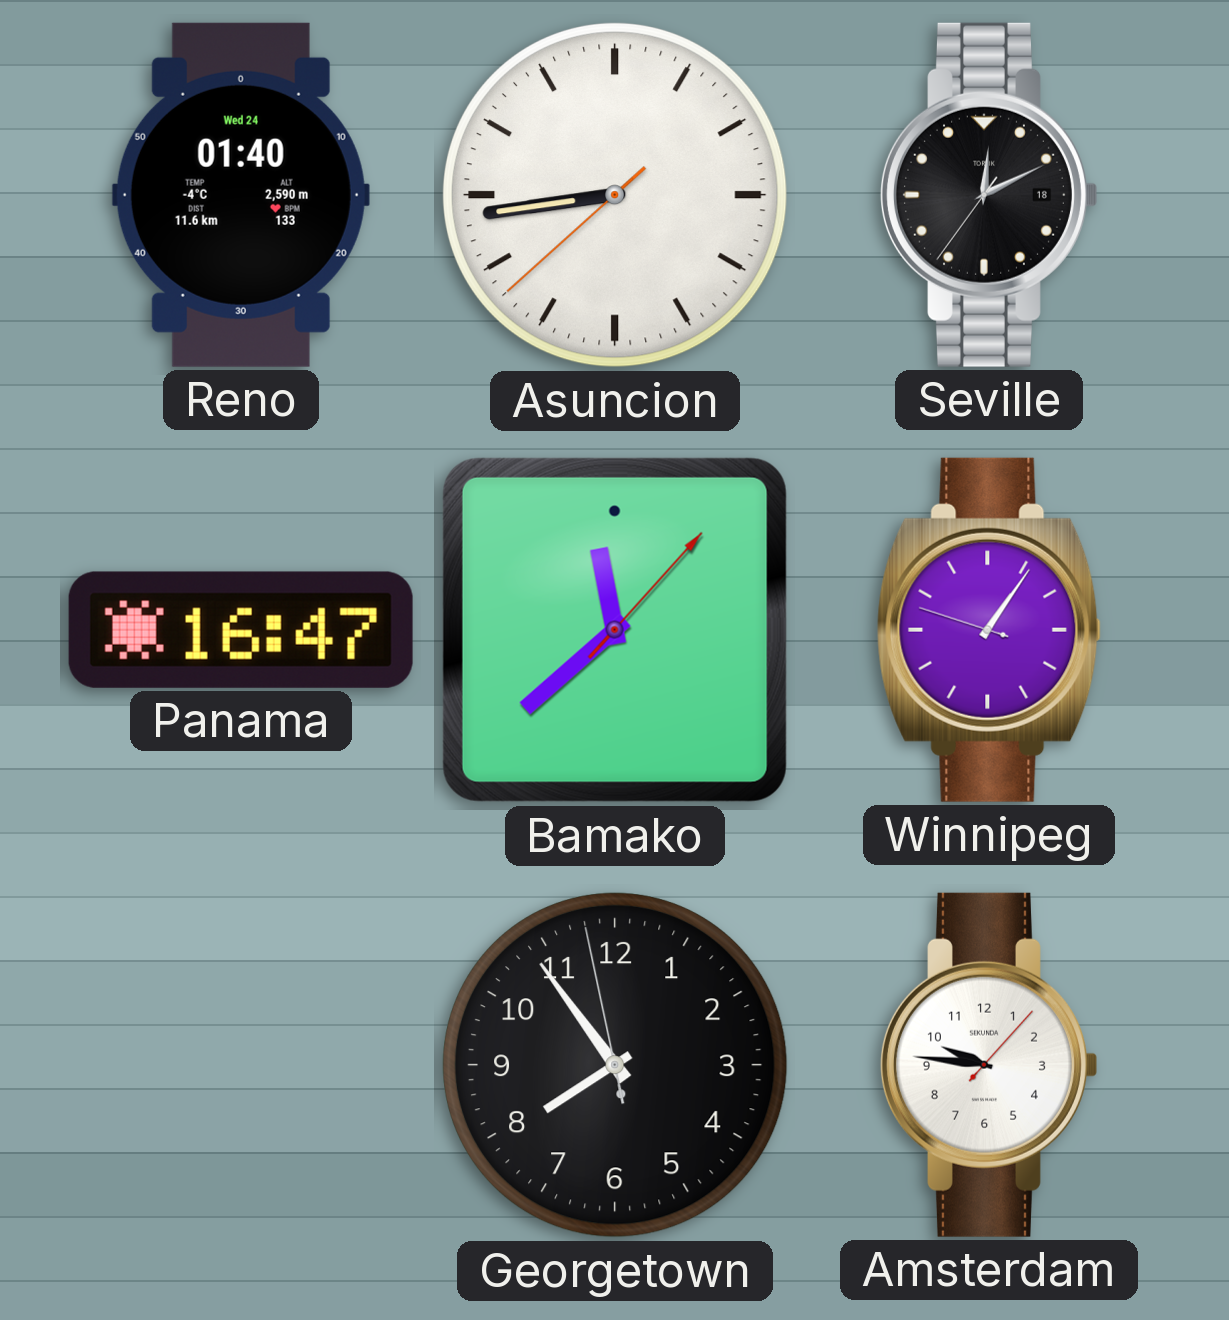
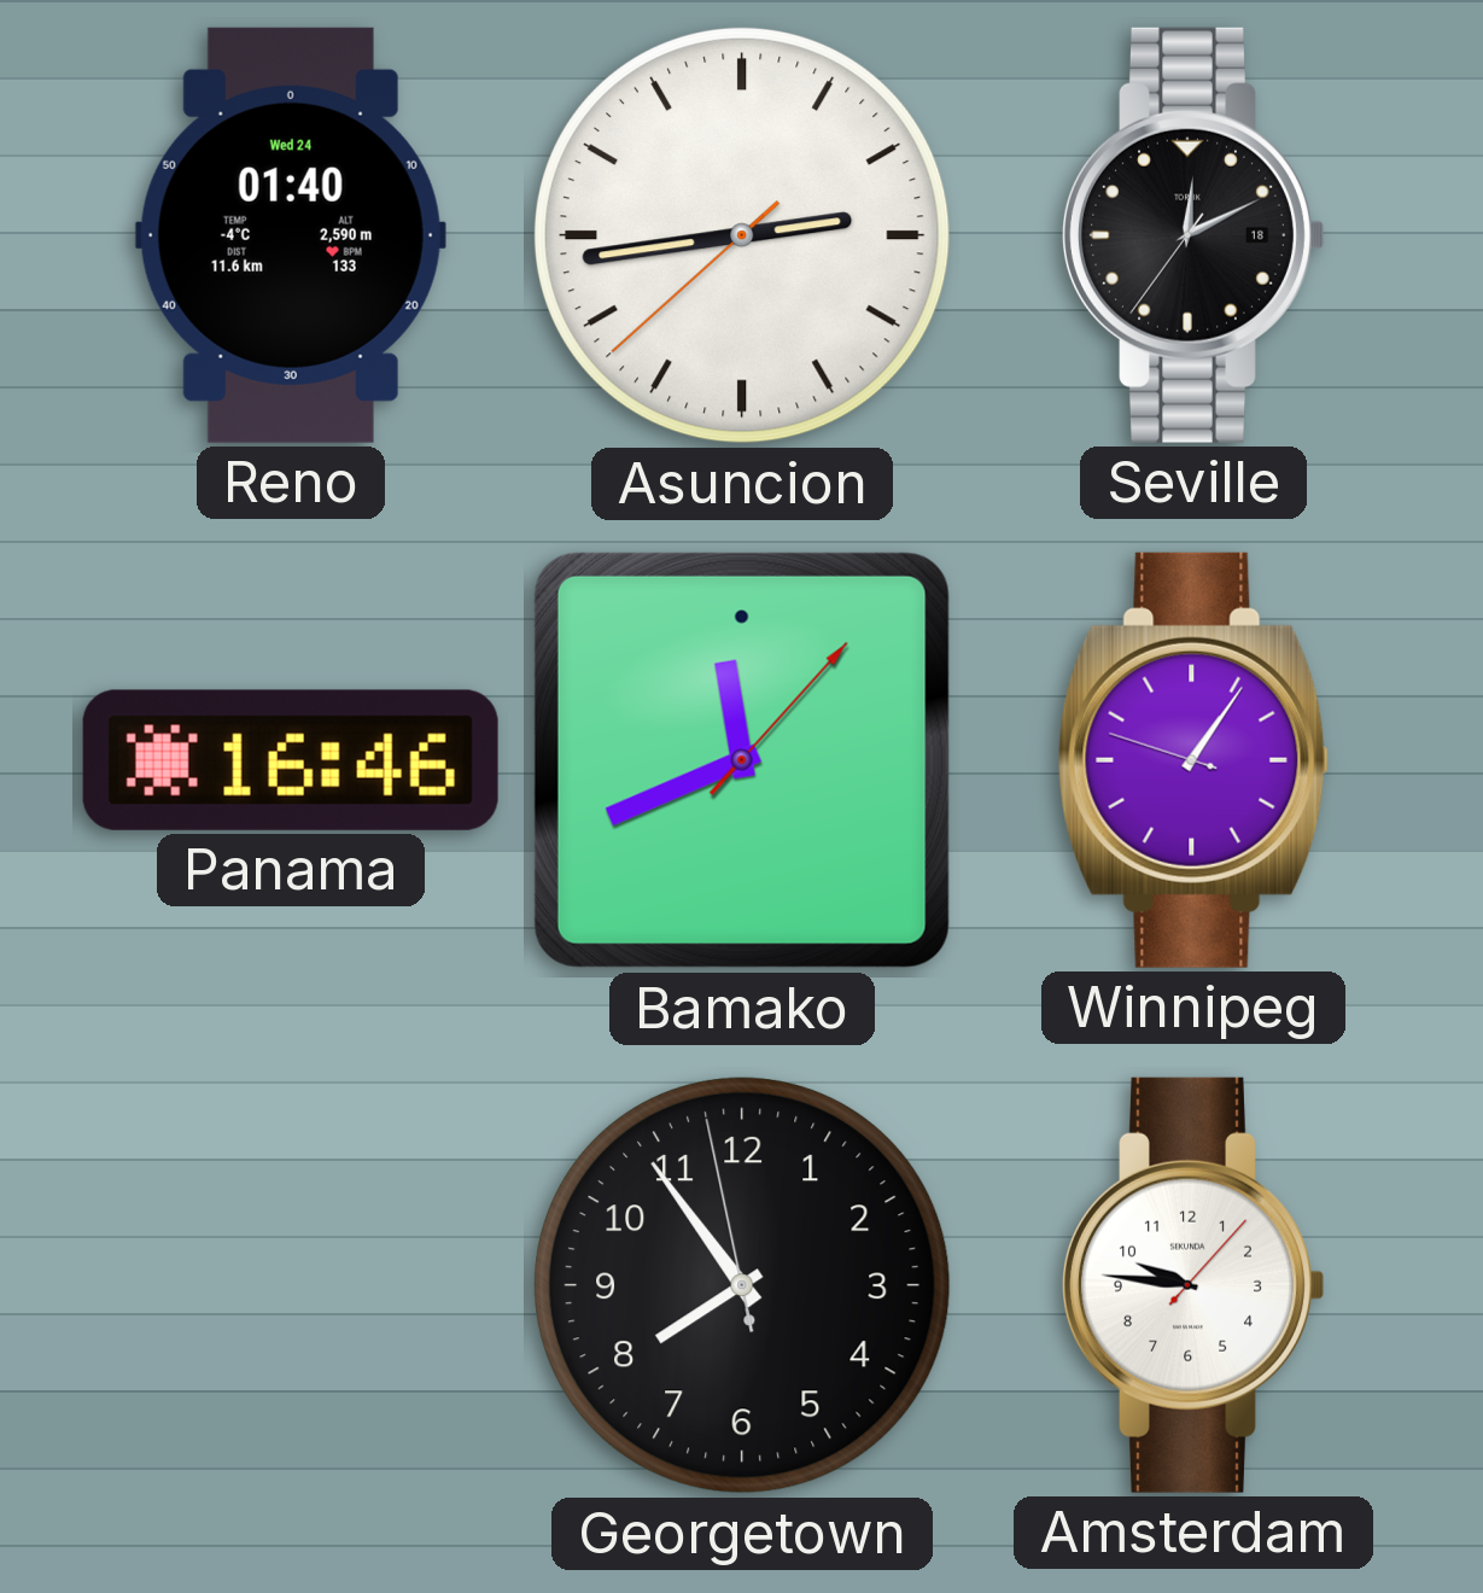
Asuncion: 8:43 -> 2:43 (742, 235)
Panama: 16:47 -> 16:46 (291, 760)
Bamako: 11:38 -> 11:41 (742, 760)
